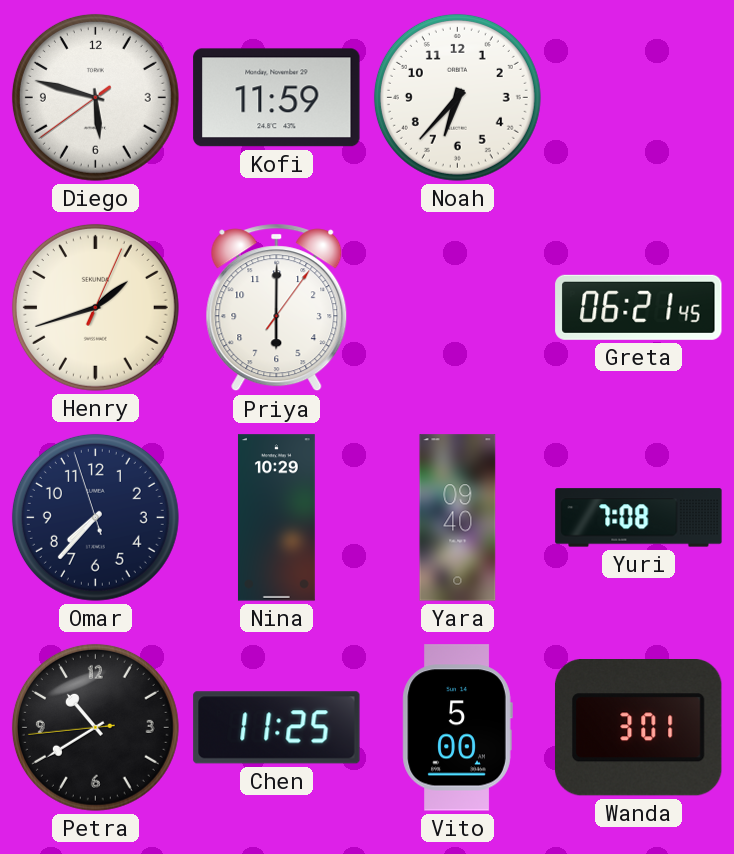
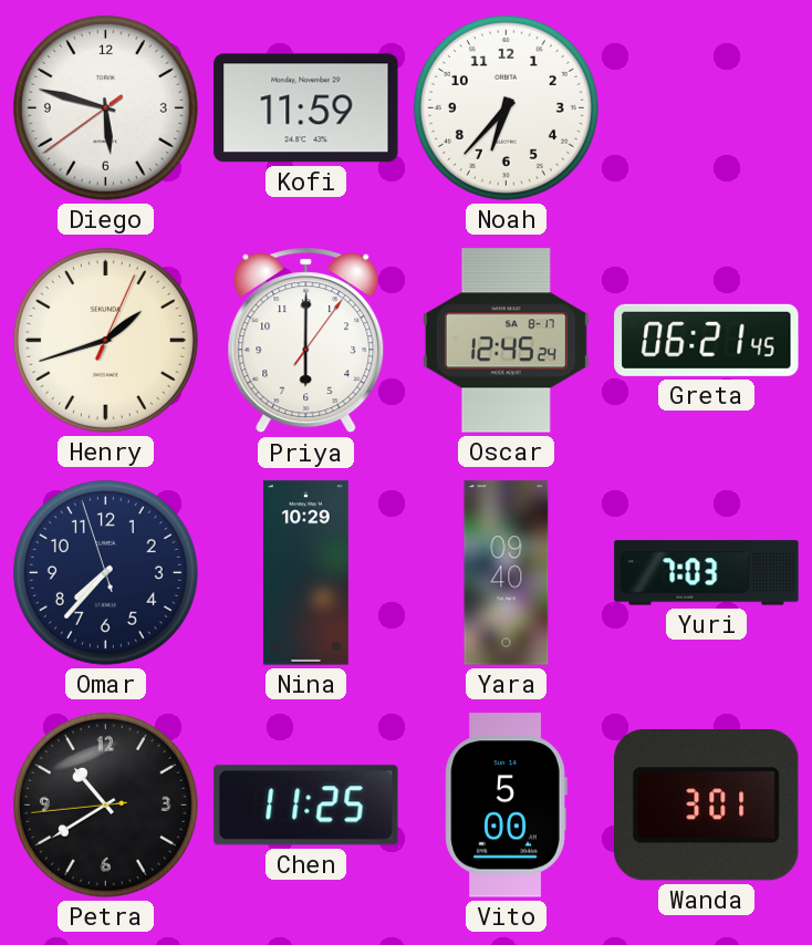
Oscar: none -> 12:45 (506, 341)
Yuri: 7:08 -> 7:03 (707, 573)
